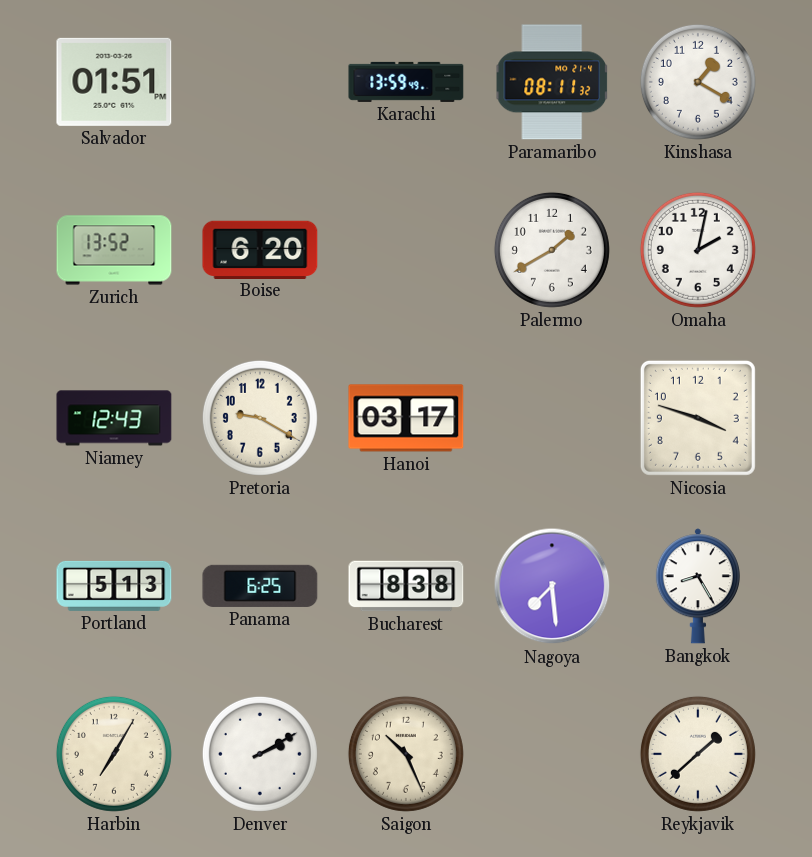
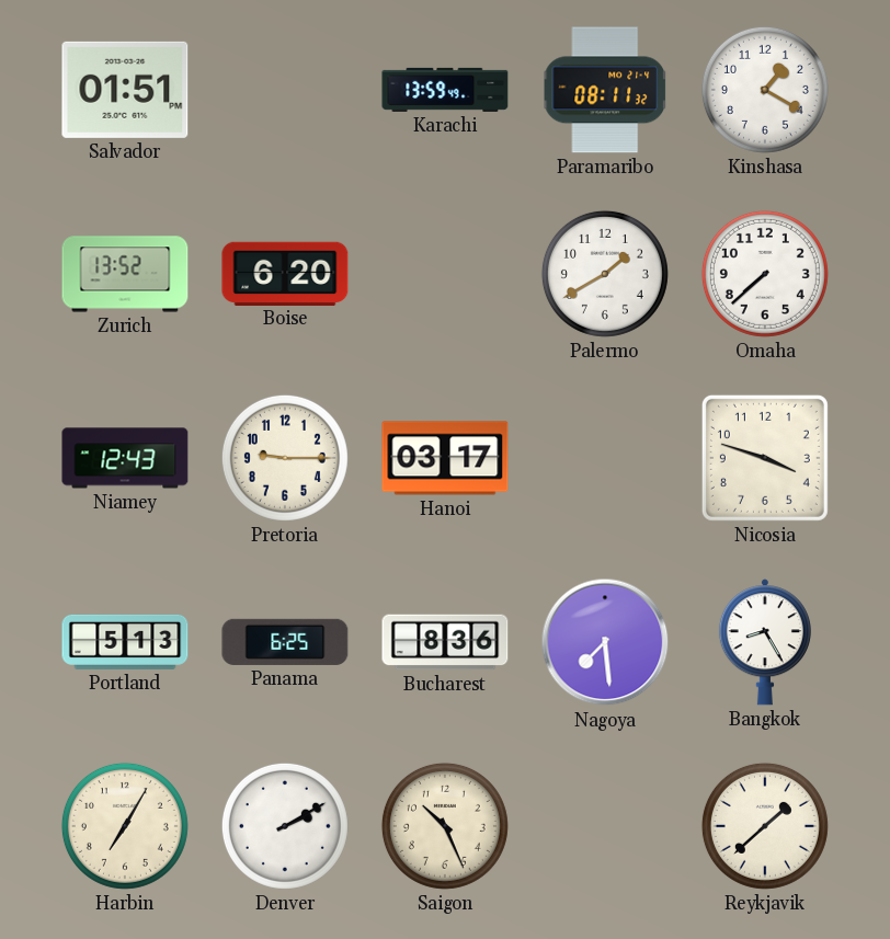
Omaha: 2:02 -> 7:38 (765, 274)
Pretoria: 9:20 -> 9:15 (285, 458)
Bucharest: 8:38 -> 8:36 (445, 642)
